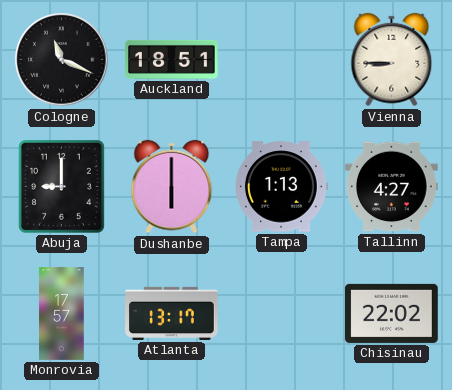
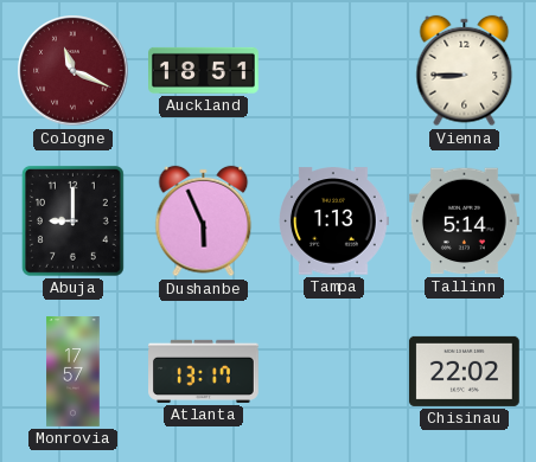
Cologne dial: black -> burgundy (74, 71)
Dushanbe: 6:00 -> 5:56 (204, 222)
Tallinn: 4:27 -> 5:14 (465, 222)
